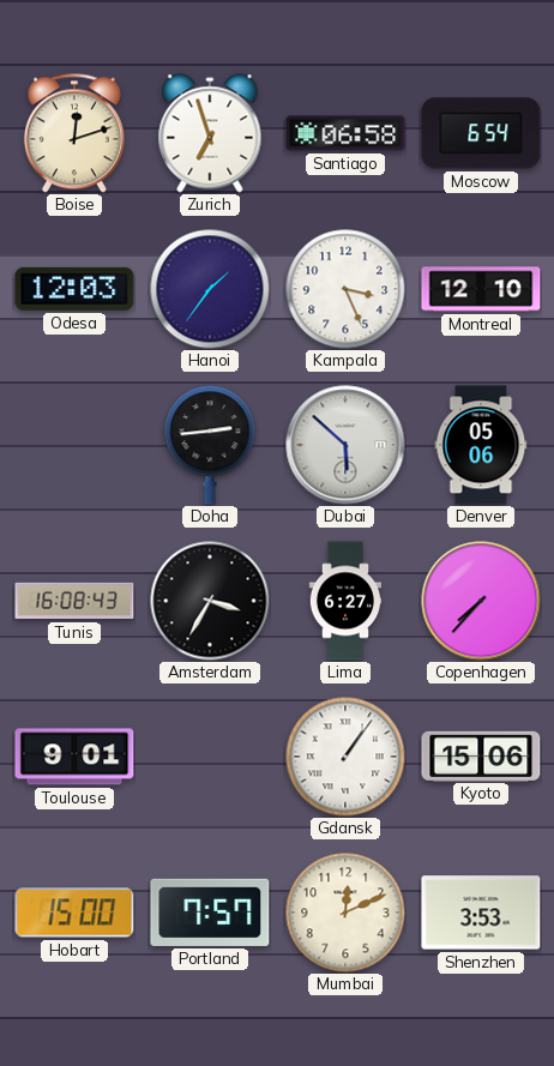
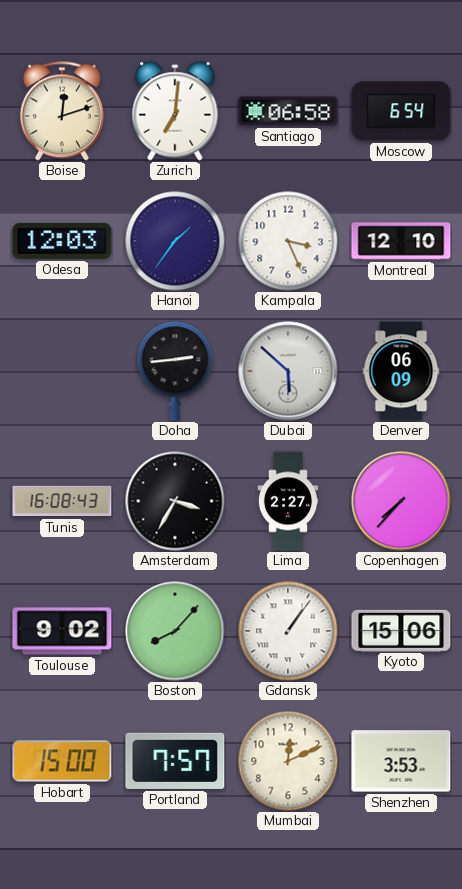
Zurich: 6:57 -> 7:01 (175, 111)
Denver: 05:06 -> 06:09 (401, 371)
Lima: 6:27 -> 2:27 (288, 501)
Toulouse: 9:01 -> 9:02 (62, 631)
Boston: none -> 8:07 (175, 631)
